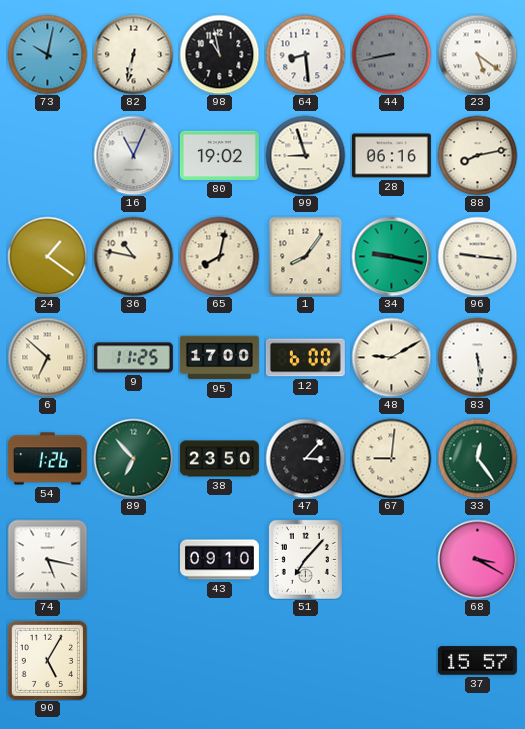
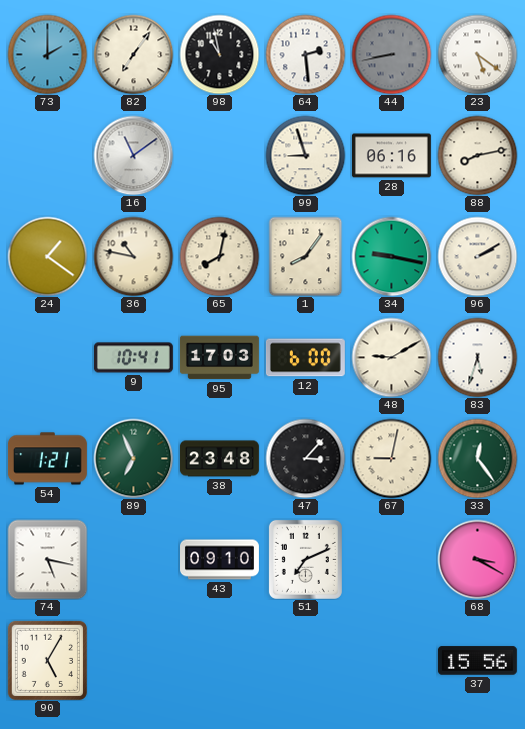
73: 10:02 -> 2:00 (47, 54)
82: 6:32 -> 7:06 (133, 54)
64: 8:29 -> 2:29 (305, 54)
16: 11:04 -> 11:09 (133, 155)
80: 19:02 -> none (219, 155)
96: 9:16 -> 2:10 (477, 256)
6: 6:52 -> none (47, 357)
9: 11:25 -> 10:41 (133, 358)
95: 17:00 -> 17:03 (219, 358)
83: 5:29 -> 5:33 (477, 357)
54: 1:26 -> 1:21 (47, 459)
89: 6:53 -> 6:56 (133, 458)
38: 23:50 -> 23:48 (219, 459)
67: 9:01 -> 9:02 (391, 458)
51: 7:07 -> 7:11 (305, 559)
37: 15:57 -> 15:56 (477, 661)
